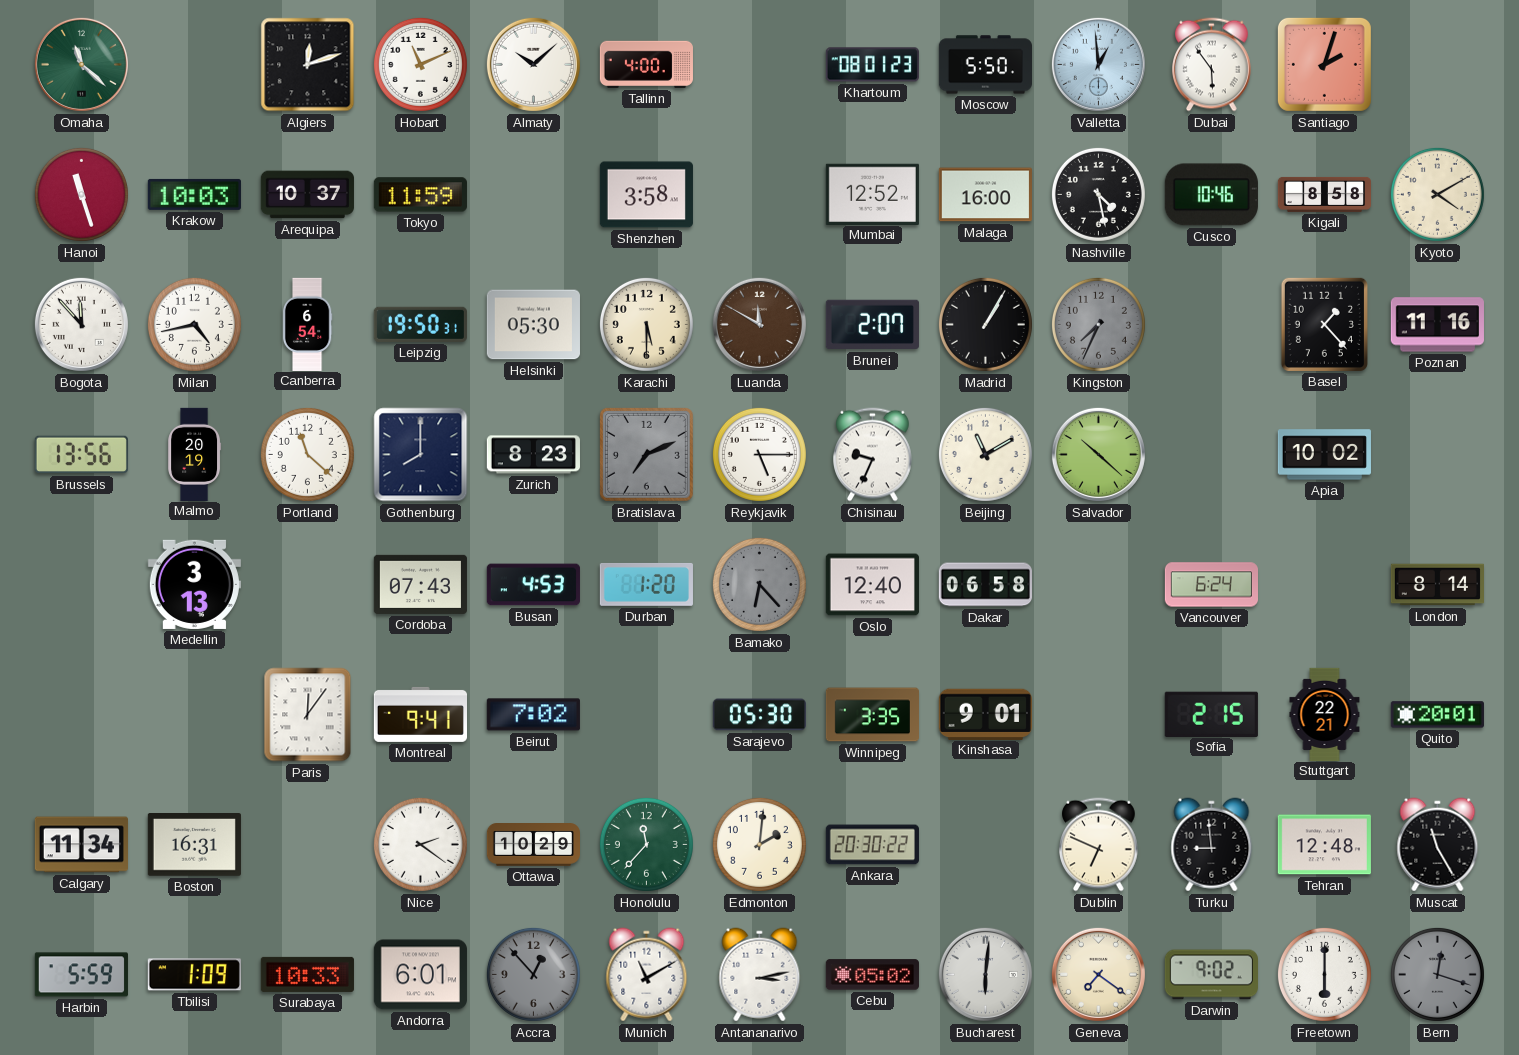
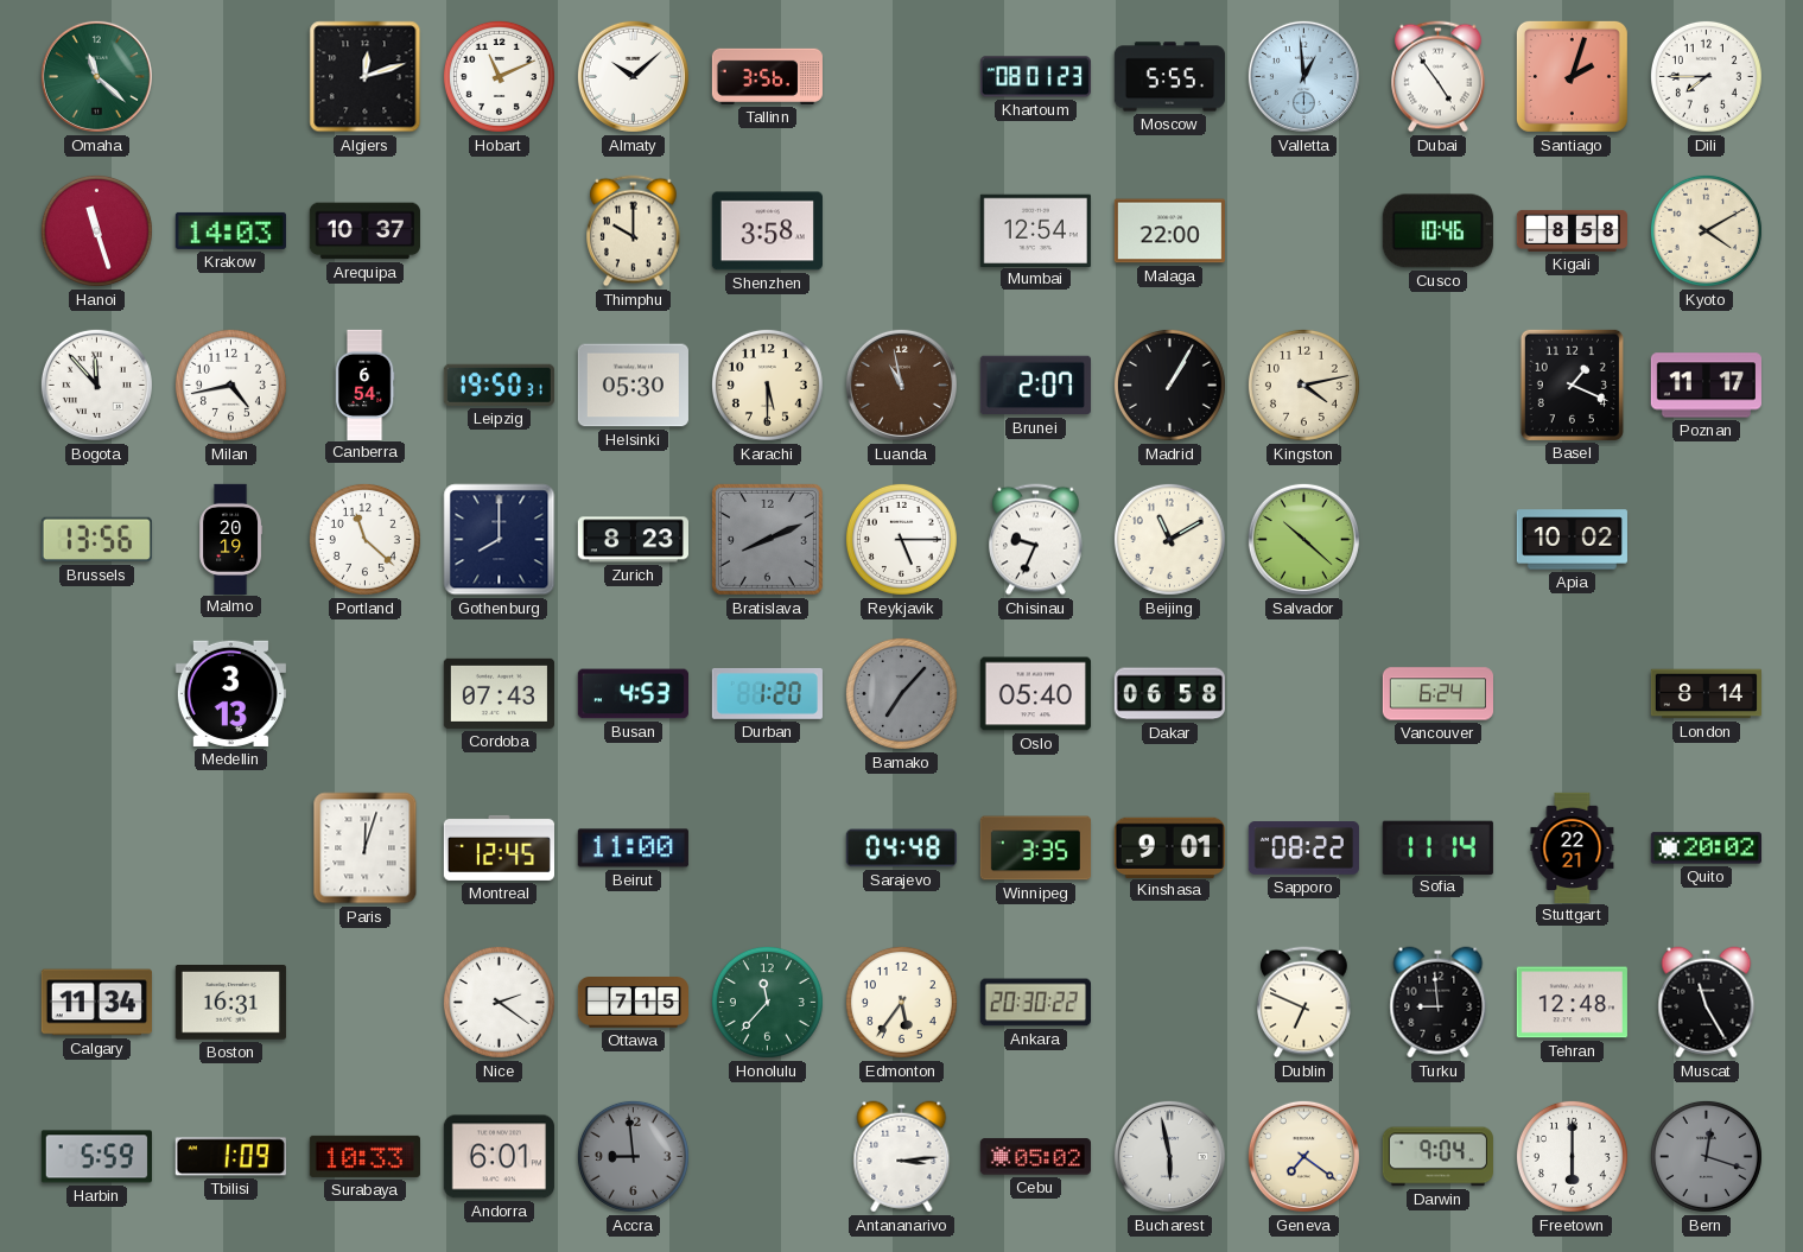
Tallinn: 4:00 -> 3:56 (767, 76)
Moscow: 5:50 -> 5:55 (1169, 77)
Dubai: 5:54 -> 4:54 (1439, 77)
Dili: none -> 7:45 (1706, 76)
Krakow: 10:03 -> 14:03 (230, 230)
Tokyo: 11:59 -> none (420, 195)
Thimphu: none -> 10:00 (634, 231)
Mumbai: 12:52 -> 12:54 (1035, 230)
Malaga: 16:00 -> 22:00 (1169, 231)
Nashville: 4:28 -> none (1098, 194)
Luanda: 11:50 -> 10:58 (901, 385)
Kingston: 7:34 -> 4:13 (1303, 385)
Kingston dial: grey -> cream (1303, 385)
Basel: 1:23 -> 1:19 (1572, 385)
Poznan: 11:16 -> 11:17 (1706, 386)
Bratislava: 7:11 -> 8:11 (767, 539)
Bamako: 6:23 -> 7:07 (901, 693)
Oslo: 12:40 -> 05:40 (1035, 694)
Paris: 12:06 -> 12:03 (366, 849)
Montreal: 9:41 -> 12:45 (499, 847)
Beirut: 7:02 -> 11:00 (633, 849)
Sarajevo: 05:30 -> 04:48 (901, 849)
Sapporo: none -> 08:22 (1303, 849)
Sofia: 2:15 -> 11:14 (1437, 847)
Quito: 20:01 -> 20:02 (1706, 849)
Ottawa: 10:29 -> 7:15 (633, 1003)
Edmonton: 2:01 -> 5:36 (901, 1002)
Accra: 12:53 -> 8:59 (633, 1156)
Munich: 11:10 -> none (647, 975)
Antananarivo: 3:13 -> 3:14 (902, 1157)
Bucharest: 6:01 -> 5:58 (1169, 1156)
Darwin: 9:02 -> 9:04 (1437, 1157)
